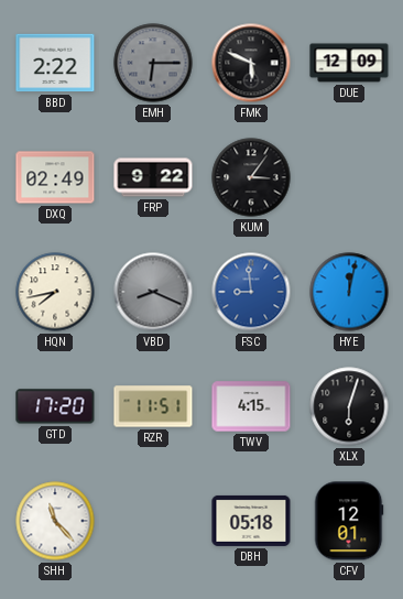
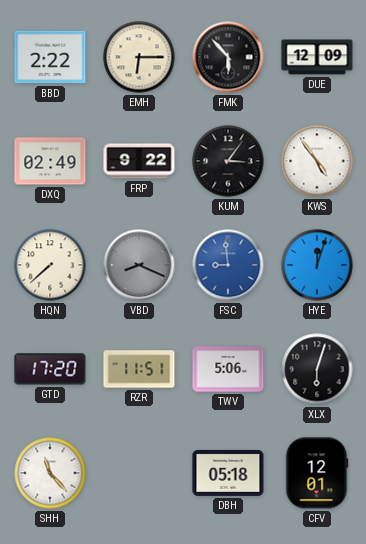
EMH dial: grey -> cream (139, 57)
FMK: 5:49 -> 5:53 (228, 57)
KWS: none -> 4:54 (317, 161)
HQN: 7:43 -> 7:38 (50, 265)
HYE: 12:02 -> 12:03 (317, 265)
TWV: 4:15 -> 5:06 (228, 369)
